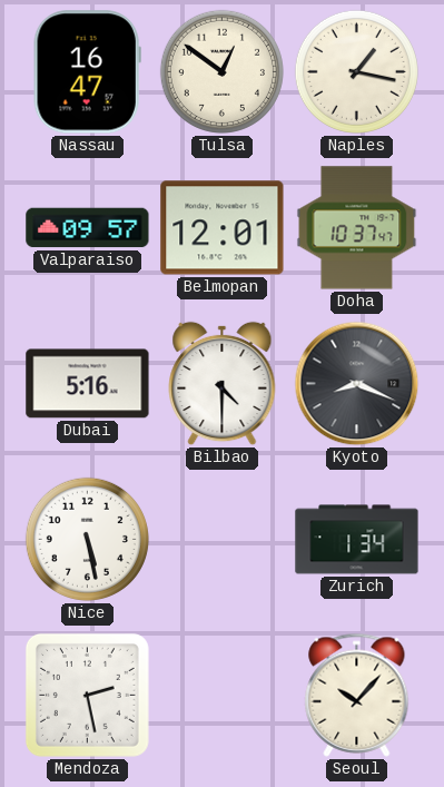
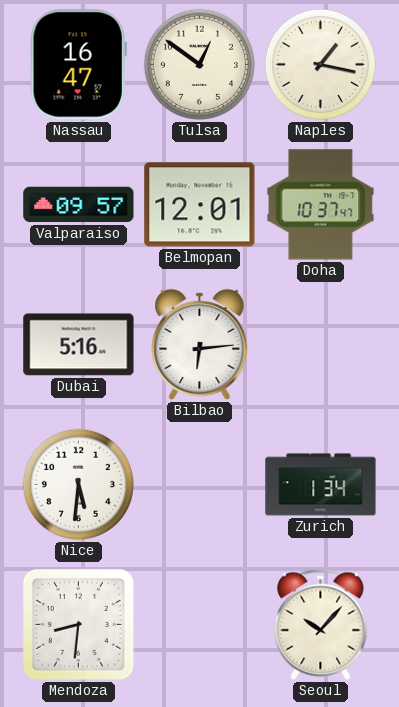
Bilbao: 4:30 -> 6:14 (200, 345)
Kyoto: 8:19 -> none (357, 384)
Nice: 5:28 -> 5:31 (78, 484)
Mendoza: 2:28 -> 8:31 (78, 624)
